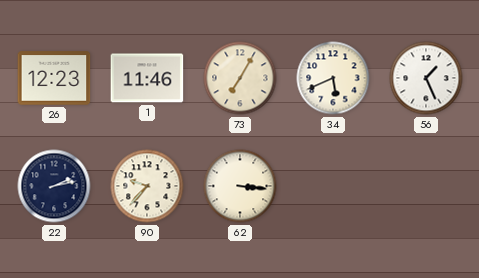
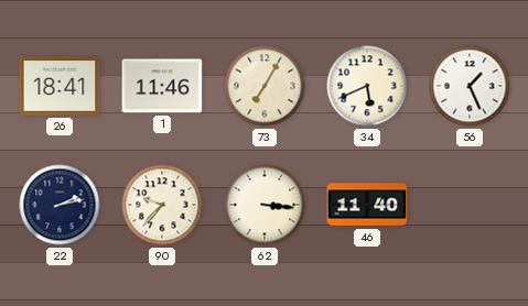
26: 12:23 -> 18:41 (60, 86)
46: none -> 11:40 (367, 205)
